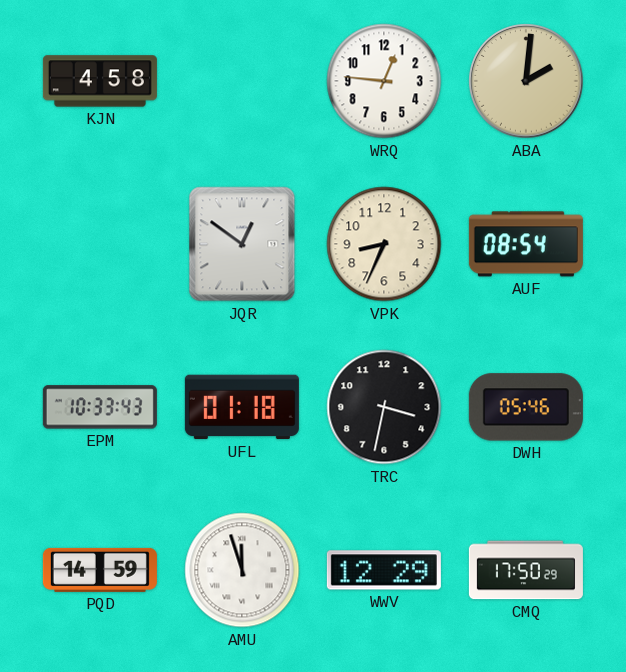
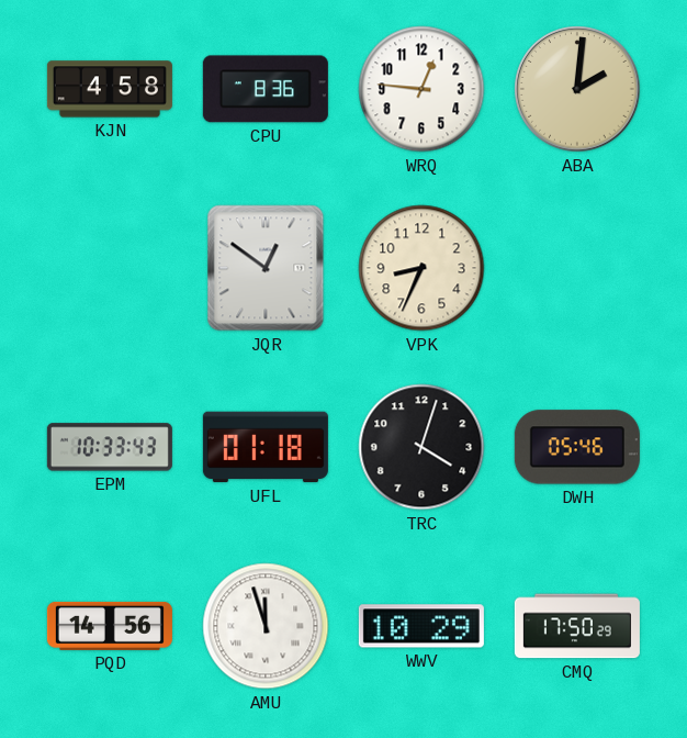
CPU: none -> 8:36 (266, 89)
AUF: 08:54 -> none (526, 244)
TRC: 3:32 -> 4:03 (421, 447)
PQD: 14:59 -> 14:56 (110, 626)
WWV: 12:29 -> 10:29 (421, 626)
